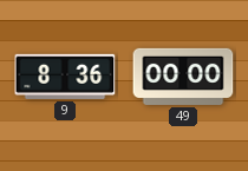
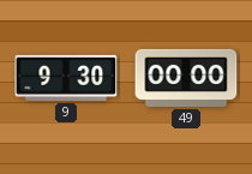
9: 8:36 -> 9:30 (66, 78)
